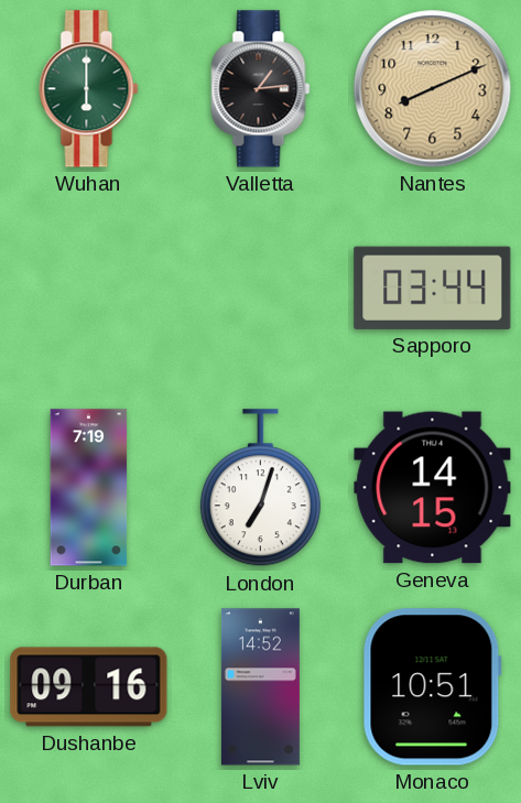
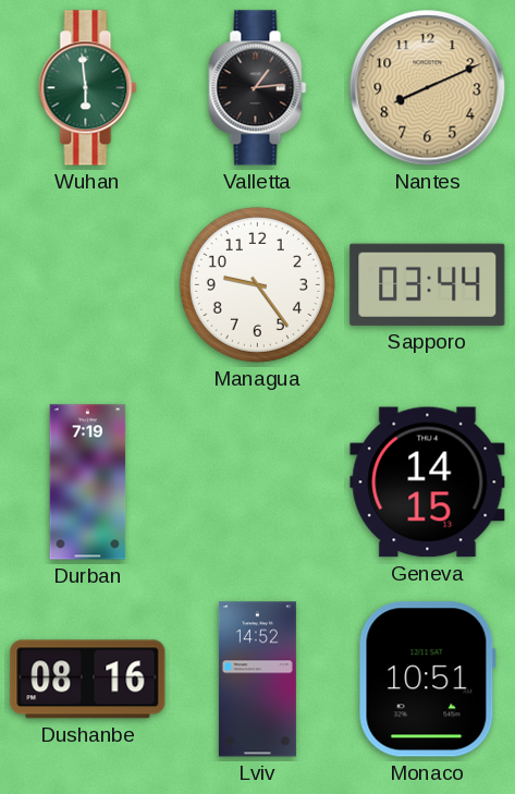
Wuhan: 6:00 -> 5:59 (88, 88)
Managua: none -> 9:24 (257, 284)
London: 7:03 -> none (260, 488)
Dushanbe: 09:16 -> 08:16 (88, 680)
